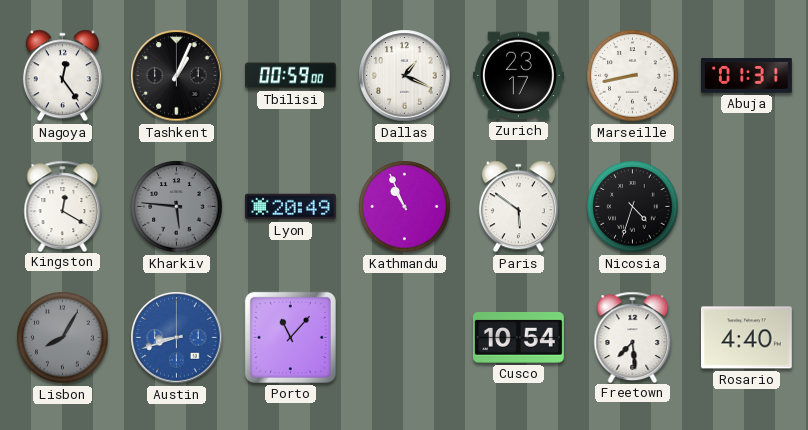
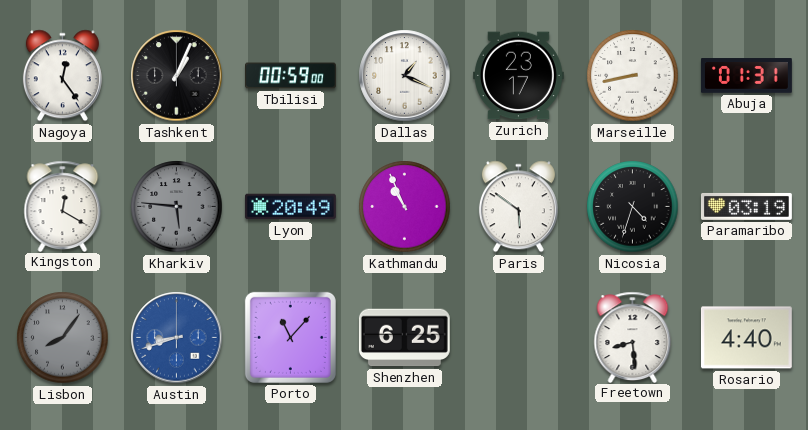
Paramaribo: none -> 03:19 (747, 206)
Lisbon: 8:05 -> 8:06 (63, 338)
Shenzhen: none -> 6:25 (404, 338)
Cusco: 10:54 -> none (518, 338)
Freetown: 7:29 -> 8:29 (633, 337)
